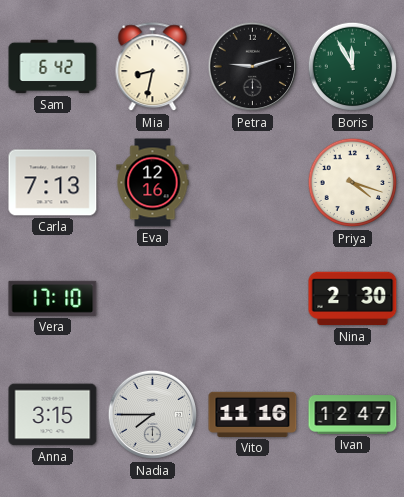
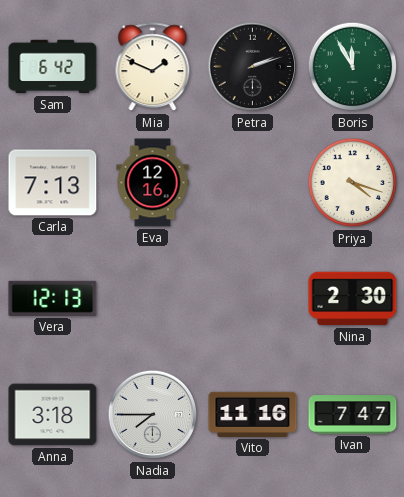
Mia: 8:32 -> 1:49 (153, 67)
Petra: 9:12 -> 2:12 (253, 67)
Vera: 17:10 -> 12:13 (53, 298)
Anna: 3:15 -> 3:18 (53, 415)
Ivan: 12:47 -> 7:47 (353, 415)
